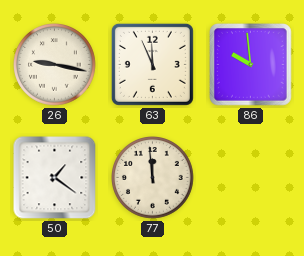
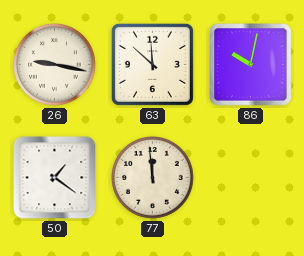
63: 11:56 -> 11:52 (152, 64)
86: 9:59 -> 10:02 (251, 65)
